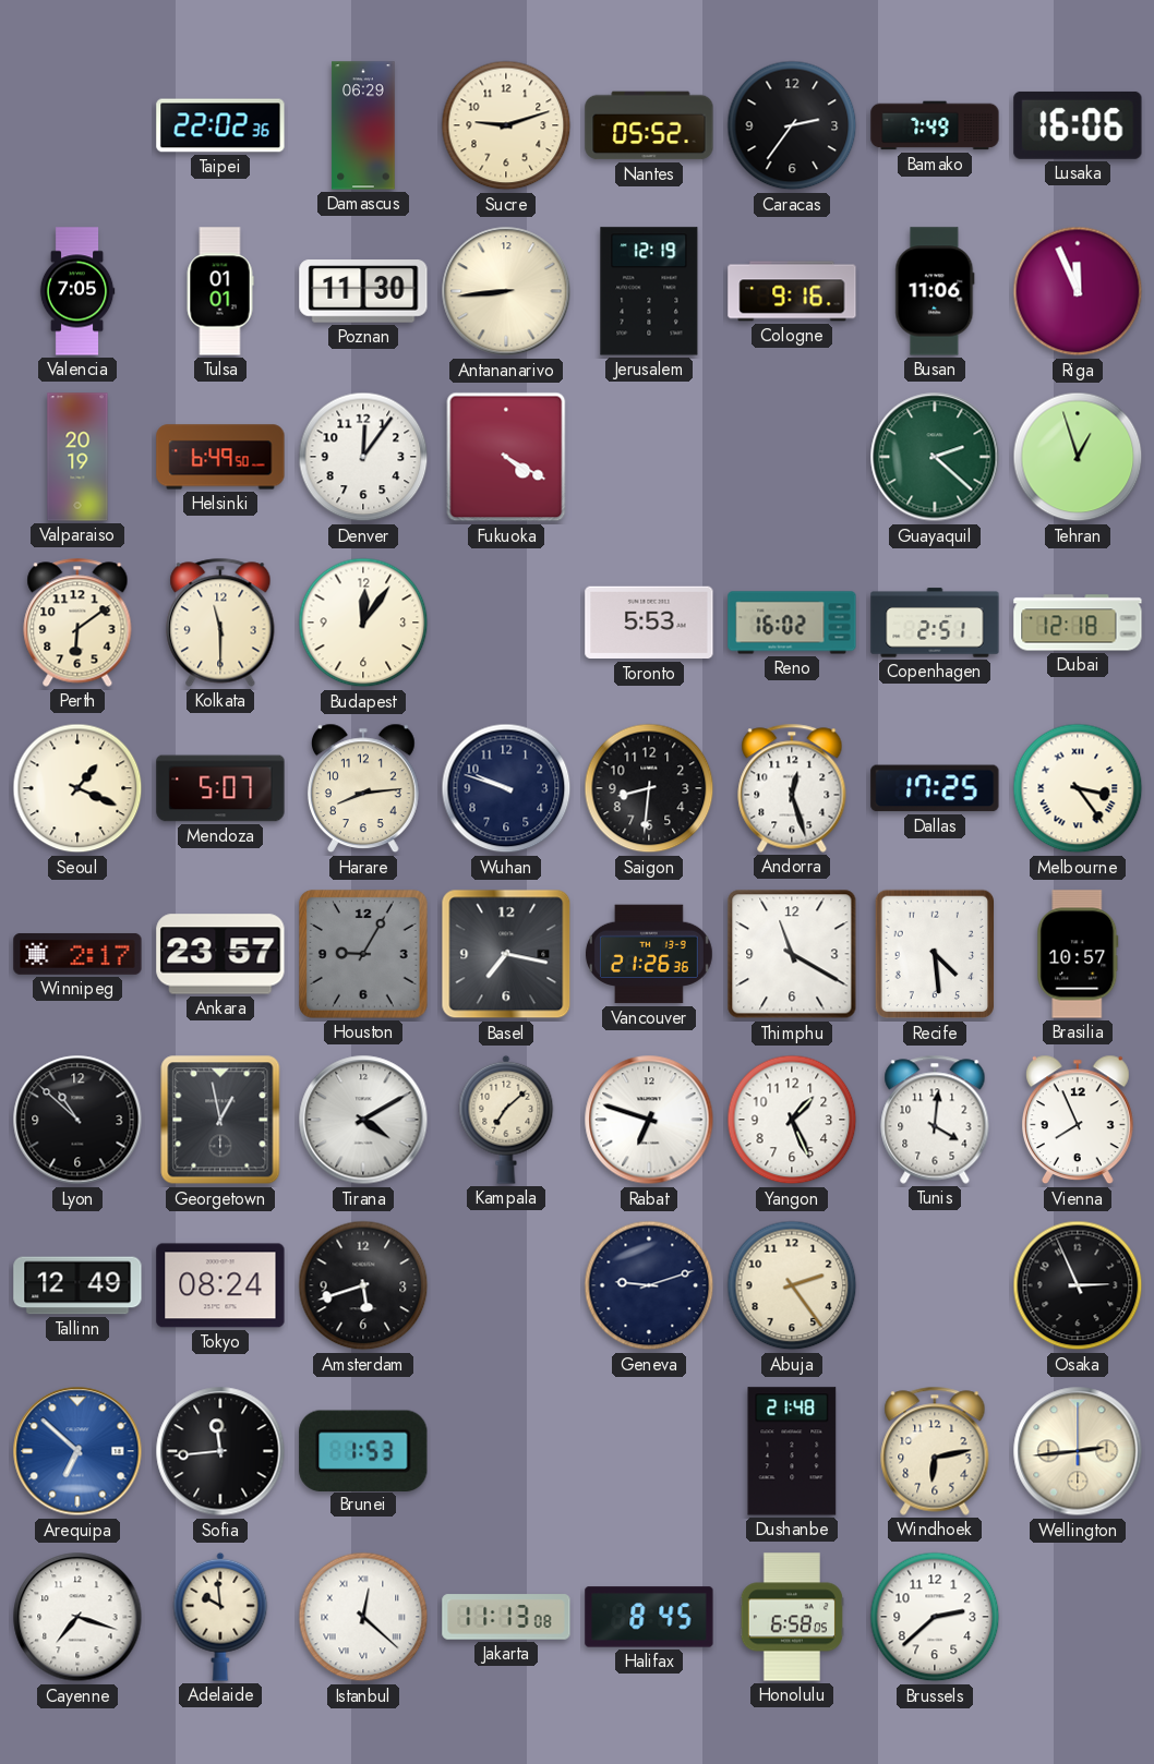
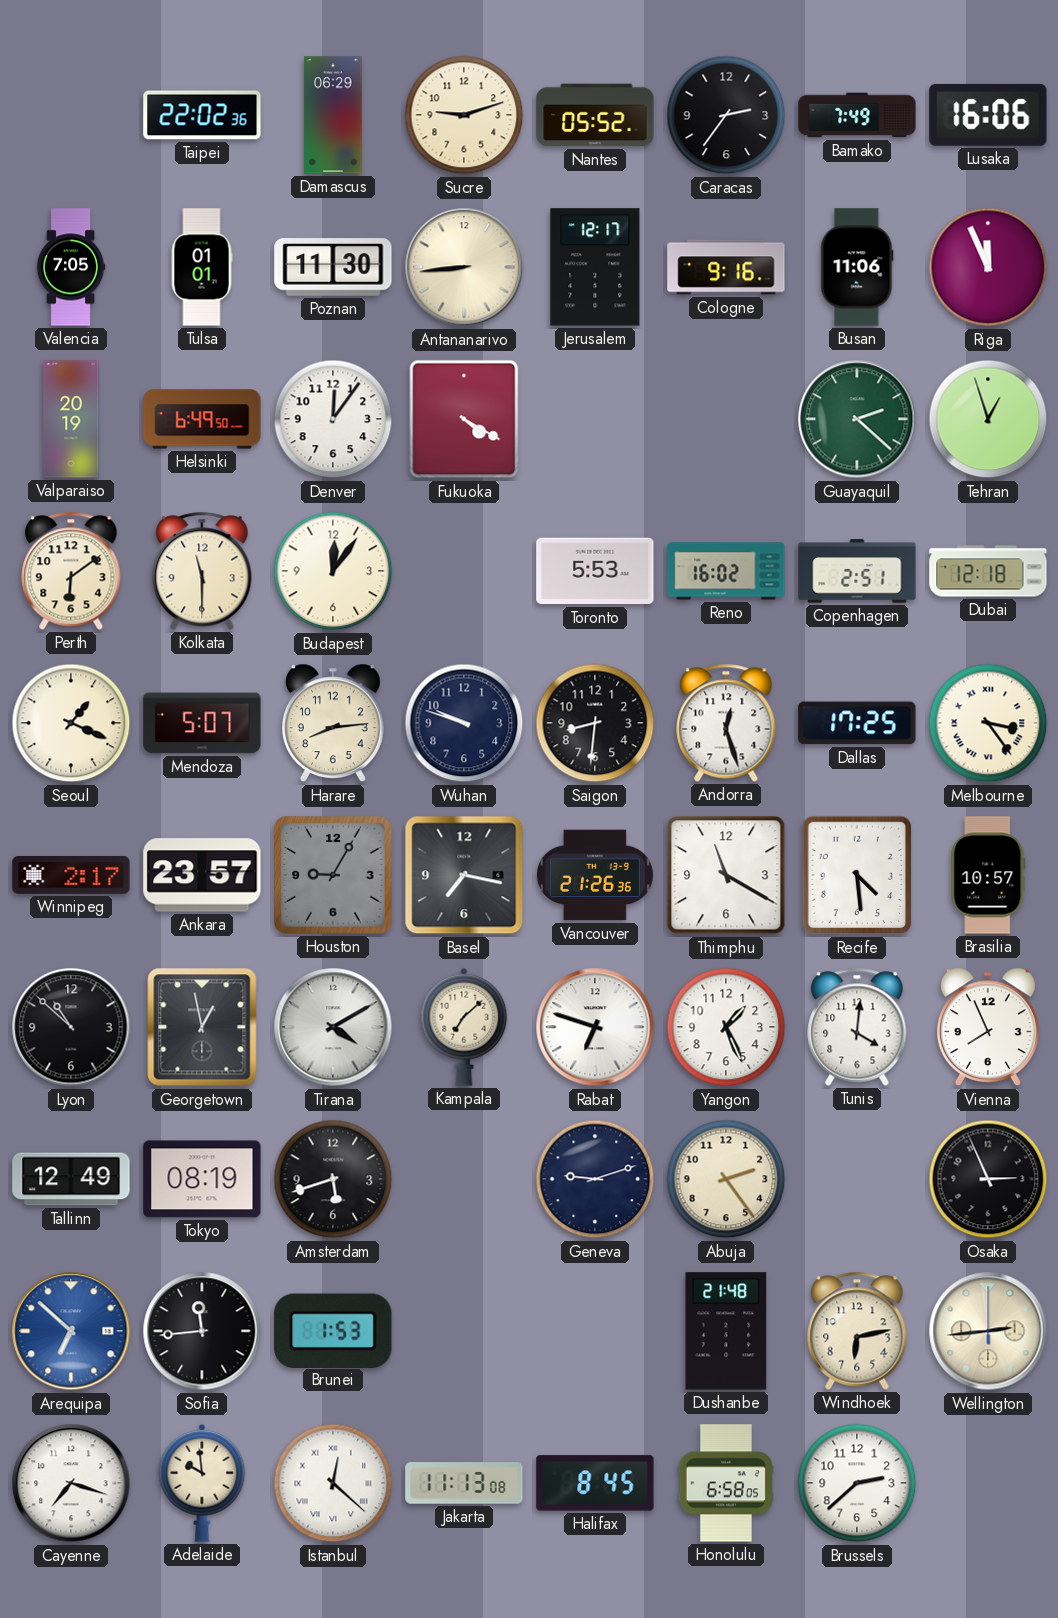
Jerusalem: 12:19 -> 12:17 (595, 267)
Tokyo: 08:24 -> 08:19 (202, 1179)
